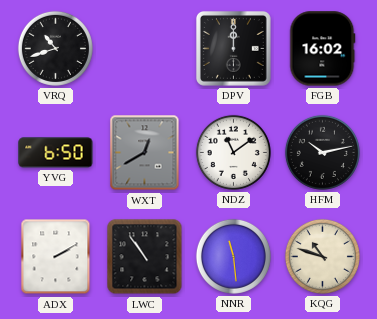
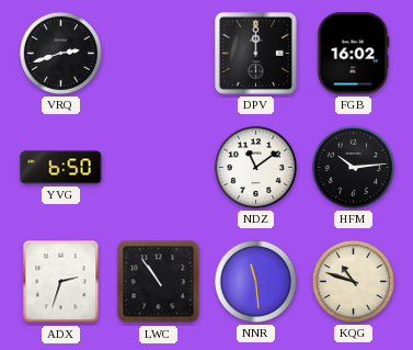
VRQ: 10:42 -> 2:42 (60, 53)
WXT: 12:40 -> none (145, 153)
HFM: 10:13 -> 10:14 (353, 167)
ADX: 2:10 -> 2:33 (61, 282)
